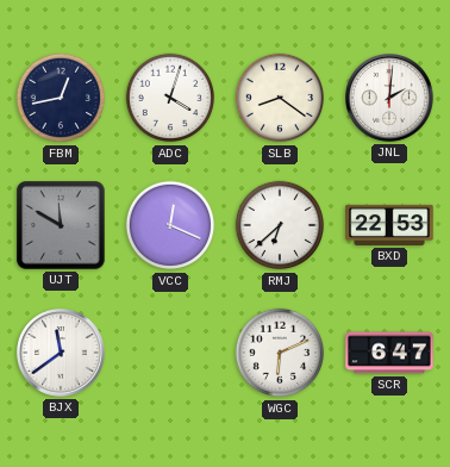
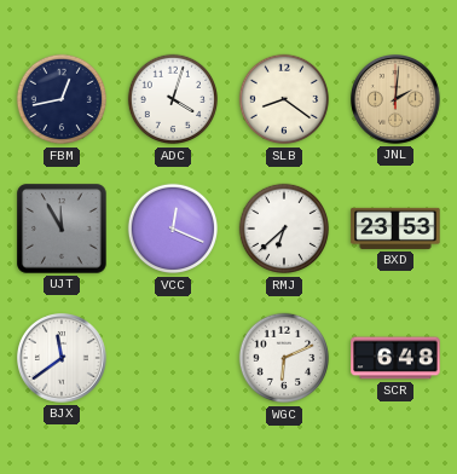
JNL dial: white -> champagne (397, 100)
UJT: 11:50 -> 11:55 (62, 229)
BXD: 22:53 -> 23:53 (395, 229)
SCR: 6:47 -> 6:48 (395, 358)
